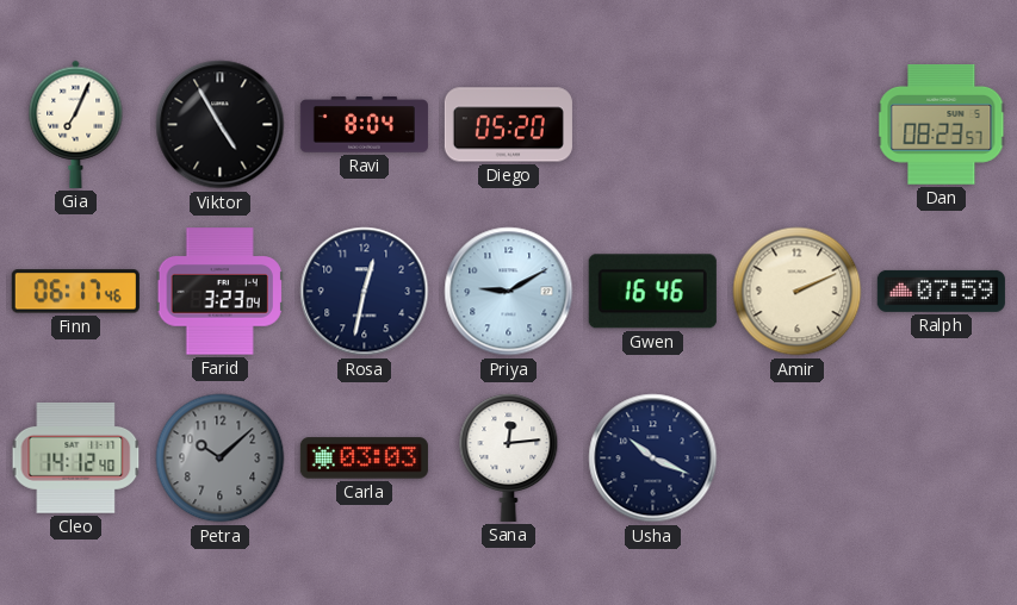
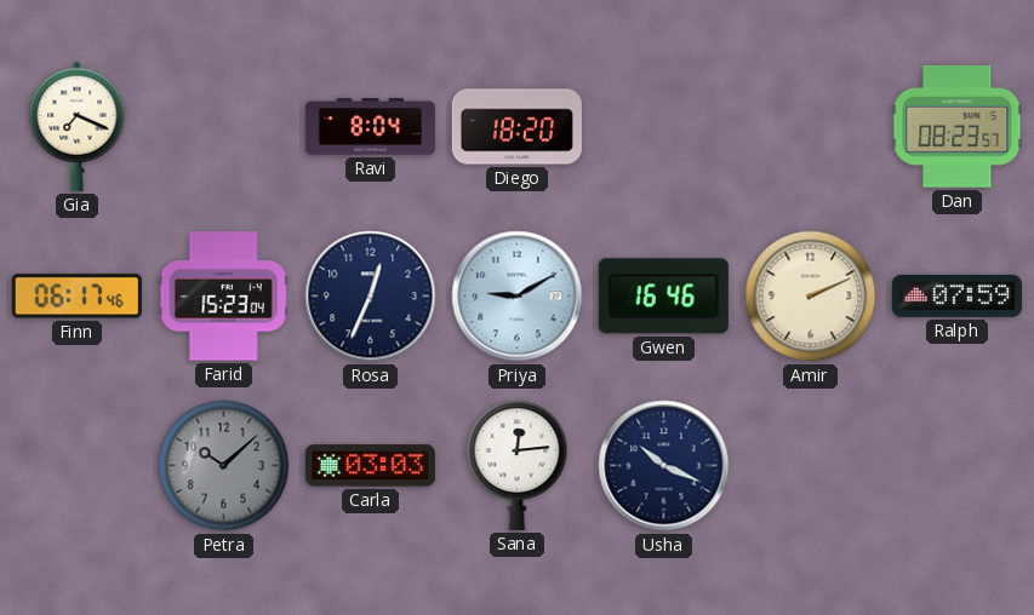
Gia: 7:04 -> 7:19 (78, 126)
Viktor: 4:55 -> none (221, 125)
Diego: 05:20 -> 18:20 (516, 127)
Farid: 3:23 -> 15:23 (223, 297)
Rosa: 12:32 -> 12:34 (371, 297)
Cleo: 14:12 -> none (76, 457)
